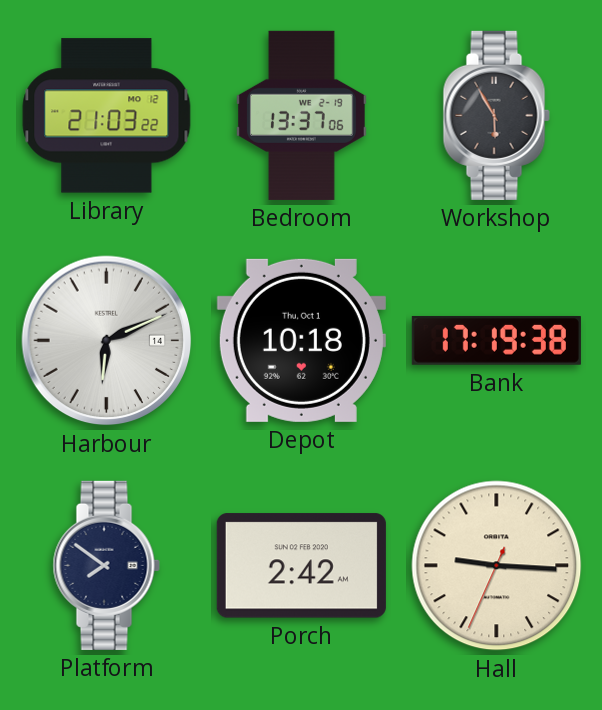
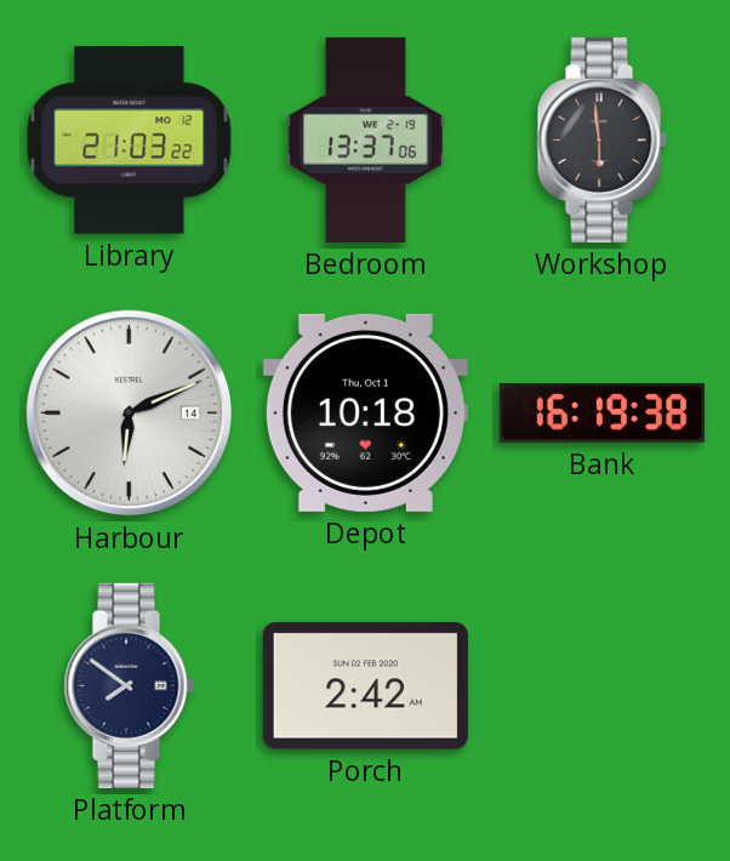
Workshop: 5:55 -> 5:59 (601, 139)
Bank: 17:19 -> 16:19 (601, 412)
Hall: 9:15 -> none (497, 566)
